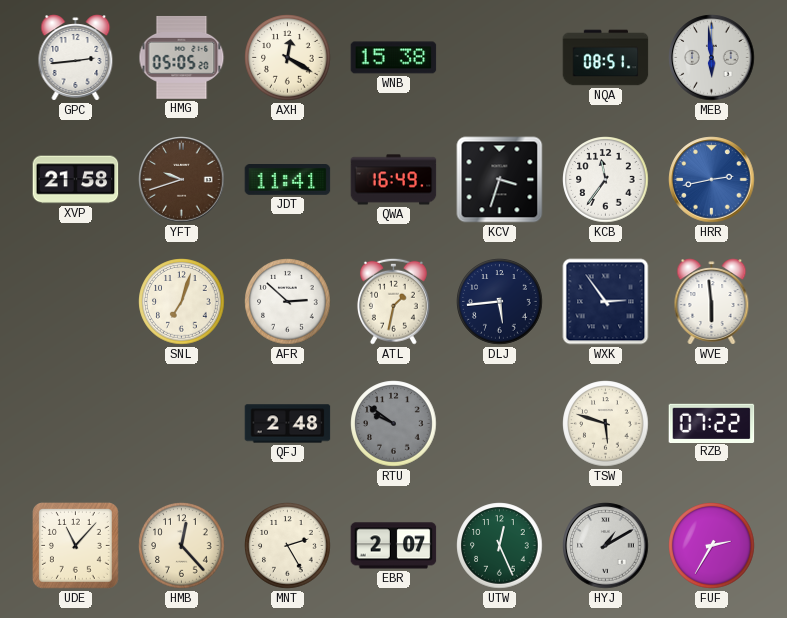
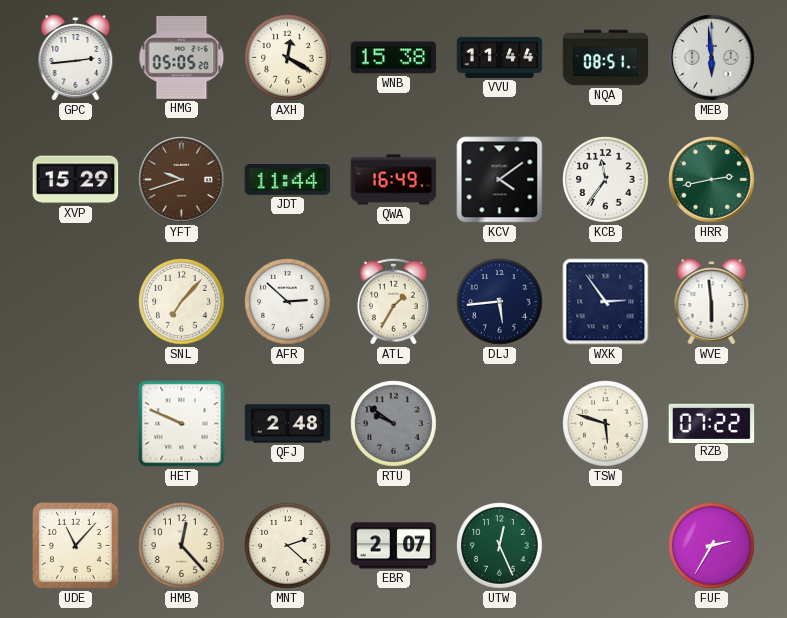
VVU: none -> 11:44 (500, 57)
XVP: 21:58 -> 15:29 (76, 180)
JDT: 11:41 -> 11:44 (288, 180)
KCV: 3:33 -> 4:09 (500, 180)
HRR dial: blue -> green (712, 180)
SNL: 7:03 -> 7:07 (182, 302)
ATL: 1:32 -> 1:35 (393, 301)
HET: none -> 9:49 (182, 424)
MNT: 2:25 -> 2:22 (288, 546)
HYJ: 1:10 -> none (606, 546)
